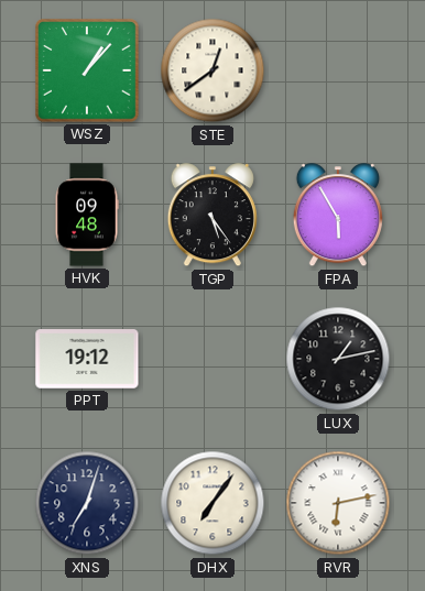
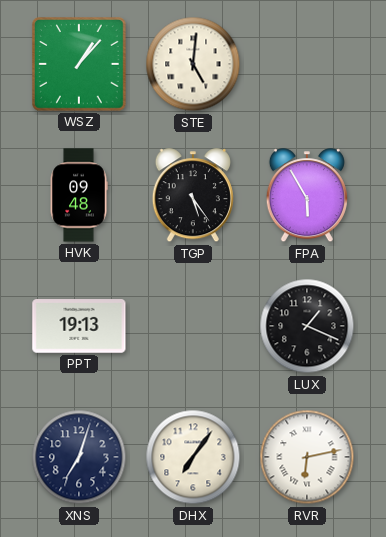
STE: 12:39 -> 5:01 (193, 64)
PPT: 19:12 -> 19:13 (79, 326)
LUX: 1:13 -> 1:19 (307, 326)
